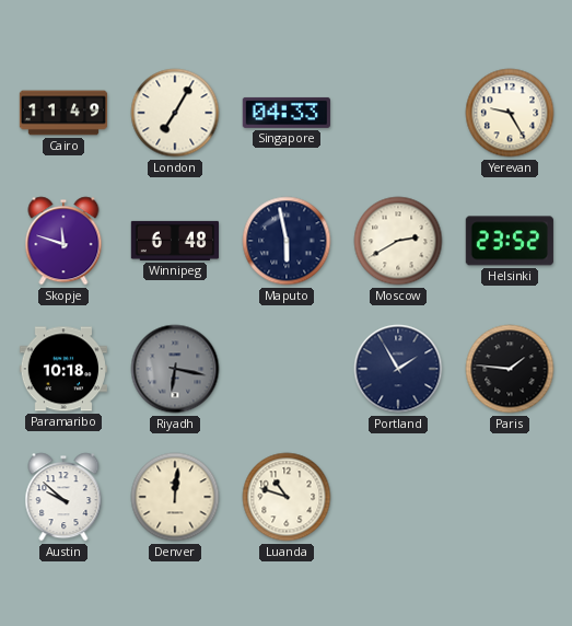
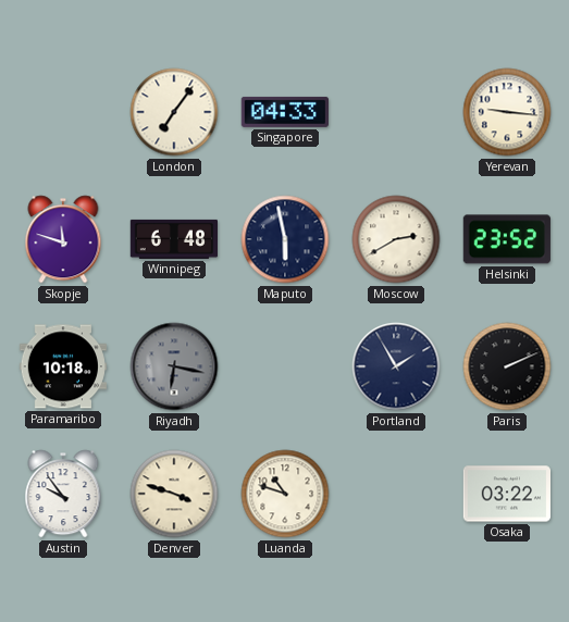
Cairo: 11:49 -> none (63, 113)
London: 7:05 -> 7:06 (174, 112)
Yerevan: 9:25 -> 9:16 (507, 112)
Paris: 1:46 -> 2:11 (507, 366)
Austin: 9:52 -> 9:54 (63, 494)
Denver: 12:01 -> 3:48 (174, 494)
Osaka: none -> 03:22 (506, 494)
